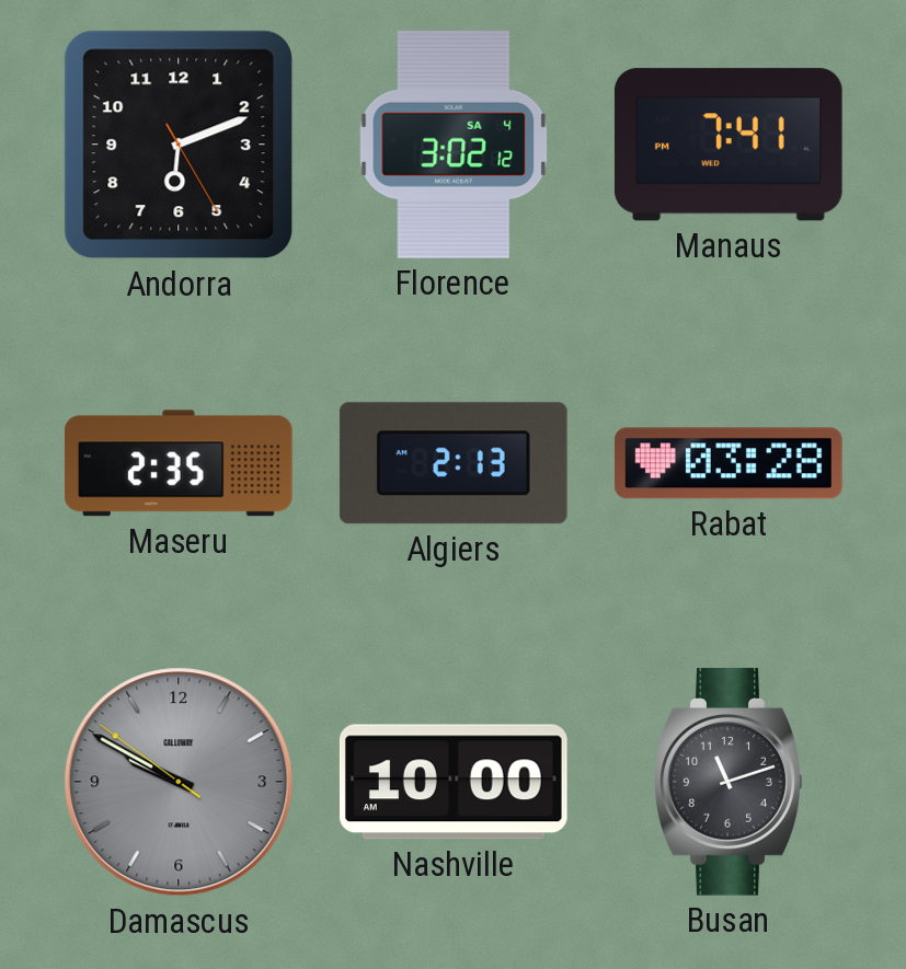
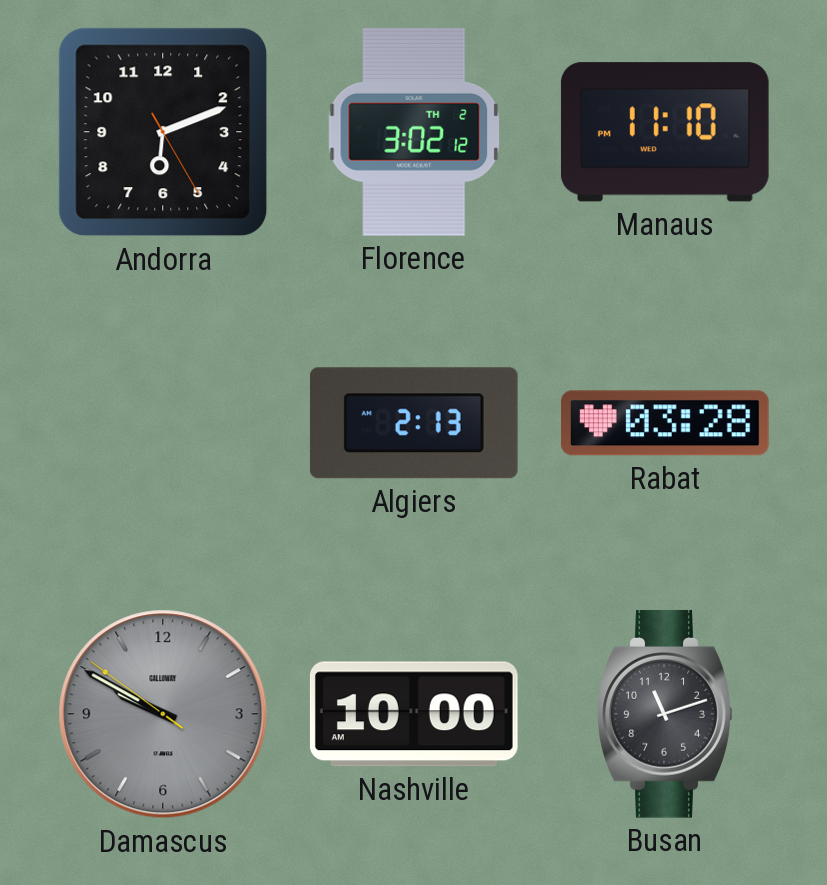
Florence date: SA 4 -> TH 2 (414, 132)
Manaus: 7:41 -> 11:10 (665, 132)
Maseru: 2:35 -> none (179, 463)
